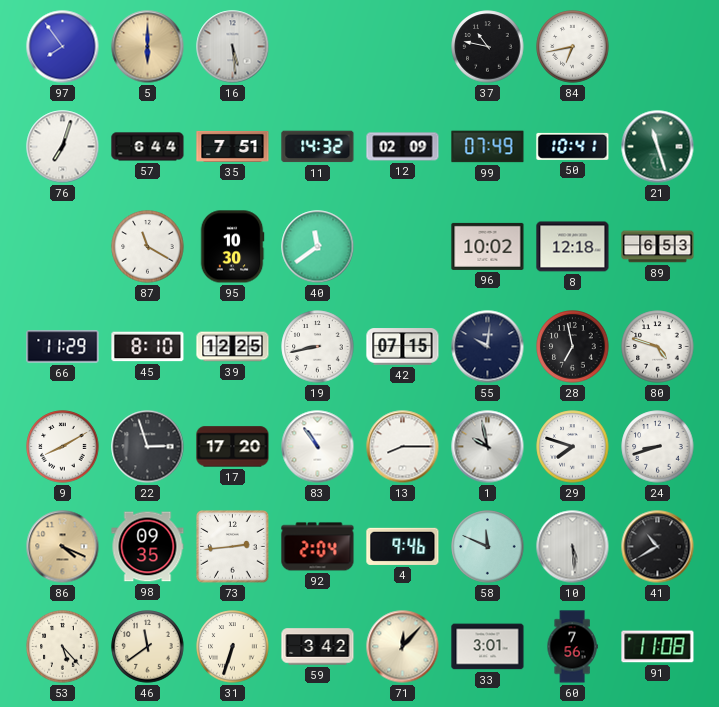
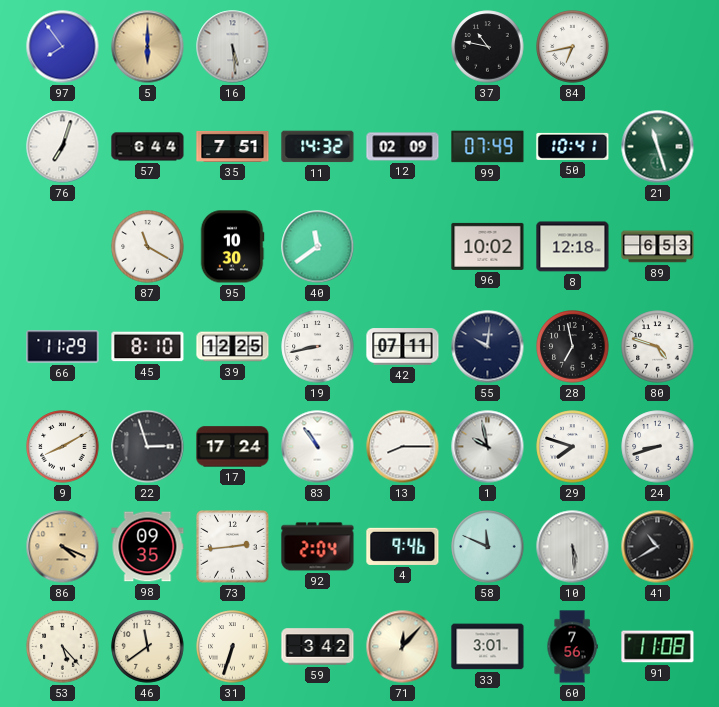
42: 07:15 -> 07:11 (403, 347)
17: 17:20 -> 17:24 (233, 447)
